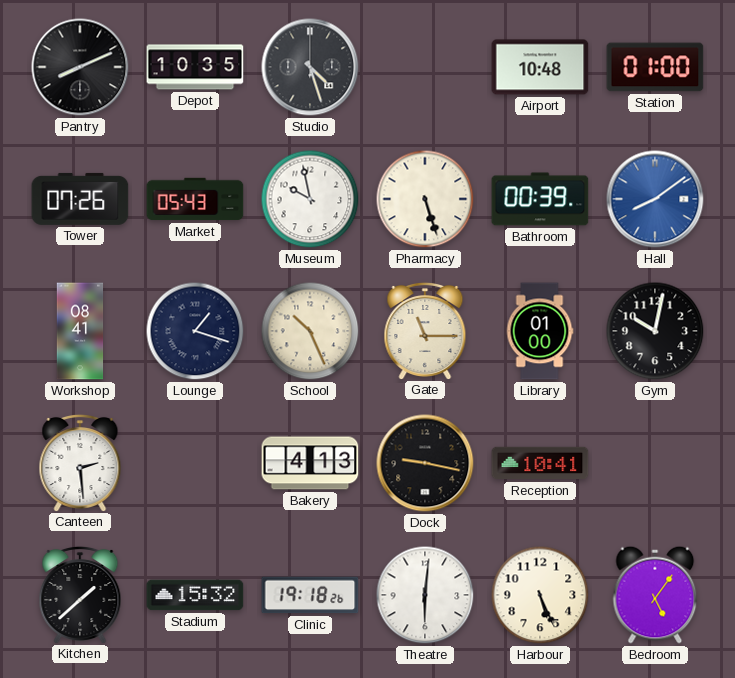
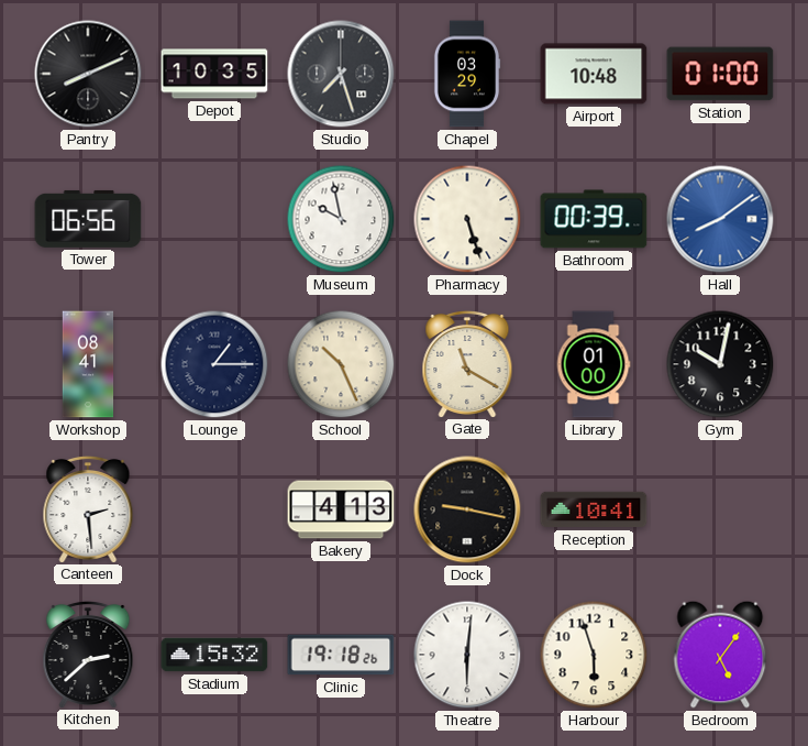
Studio: 4:27 -> 7:27 (341, 74)
Chapel: none -> 03:29 (467, 74)
Tower: 07:26 -> 06:56 (88, 219)
Market: 05:43 -> none (195, 199)
Lounge: 1:18 -> 1:15 (214, 364)
Gate: 11:15 -> 11:20 (467, 363)
Kitchen: 1:38 -> 2:38 (88, 654)
Harbour: 5:26 -> 5:57 (594, 655)
